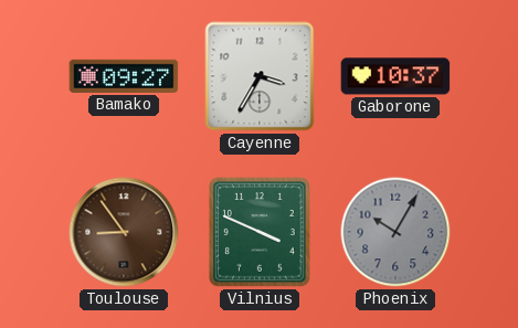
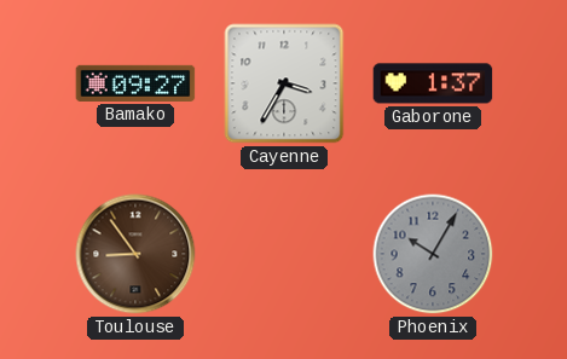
Gaborone: 10:37 -> 1:37 (433, 83)
Vilnius: 3:49 -> none (261, 233)
